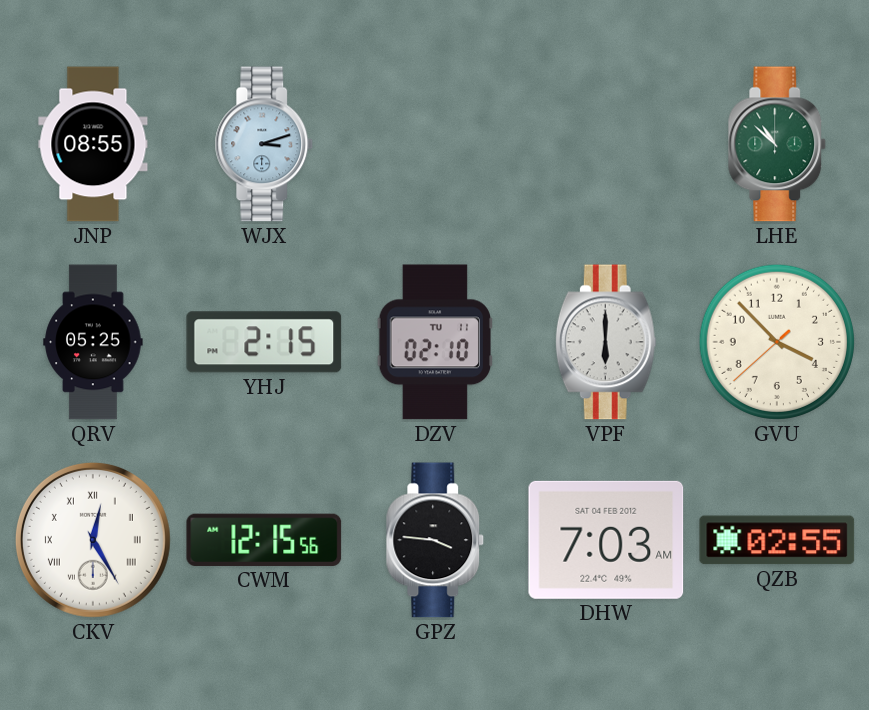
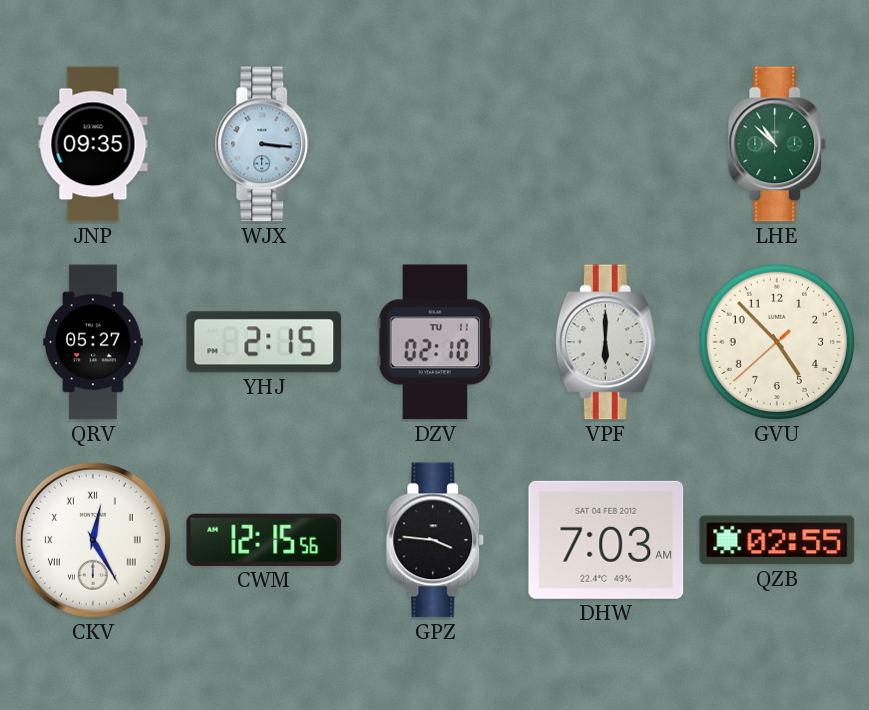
JNP: 08:55 -> 09:35 (93, 144)
WJX: 3:12 -> 3:16 (264, 144)
QRV: 05:25 -> 05:27 (93, 342)
GVU: 3:52 -> 4:52 (777, 342)
